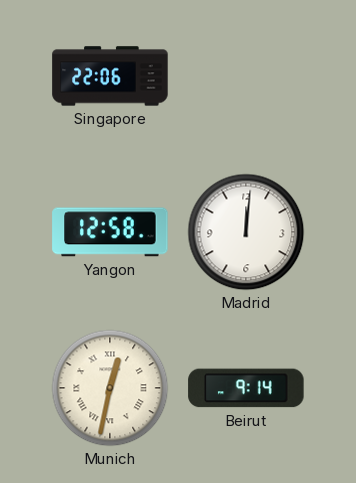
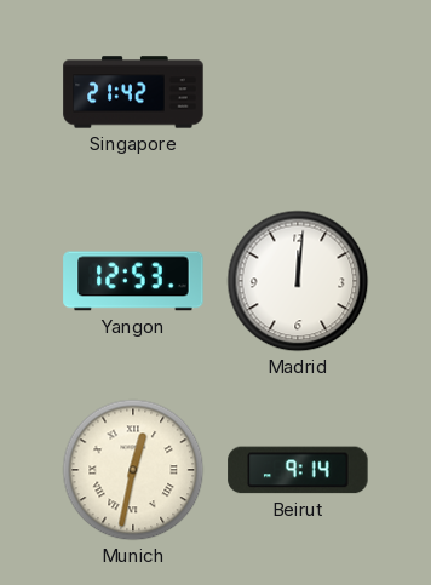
Singapore: 22:06 -> 21:42 (133, 92)
Yangon: 12:58 -> 12:53 (133, 281)
